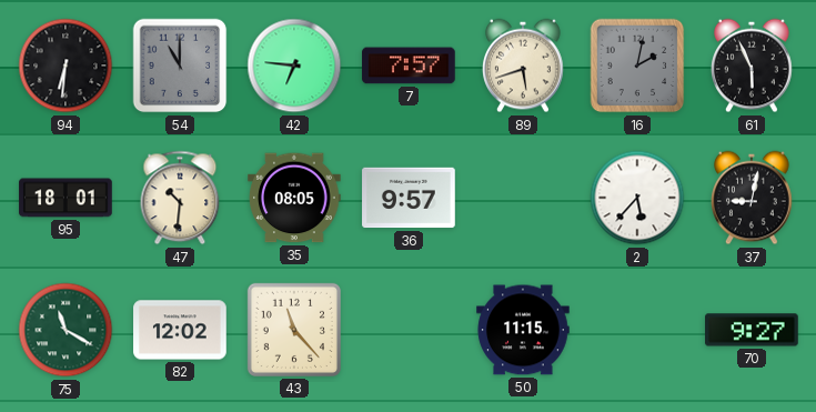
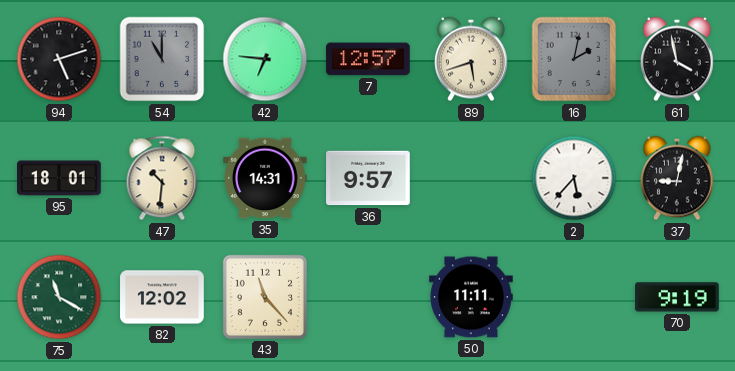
94: 6:31 -> 5:12 (59, 59)
7: 7:57 -> 12:57 (368, 59)
61: 5:56 -> 3:58 (678, 59)
35: 08:05 -> 14:31 (265, 178)
50: 11:15 -> 11:11 (471, 297)
70: 9:27 -> 9:19 (677, 297)
